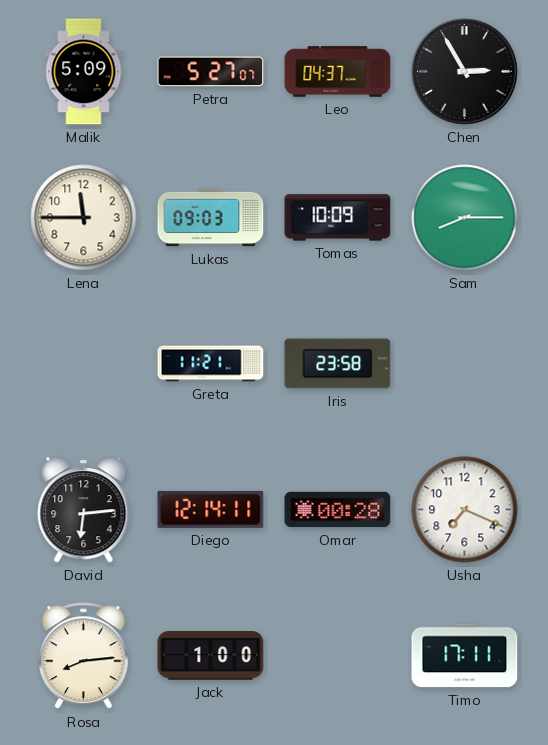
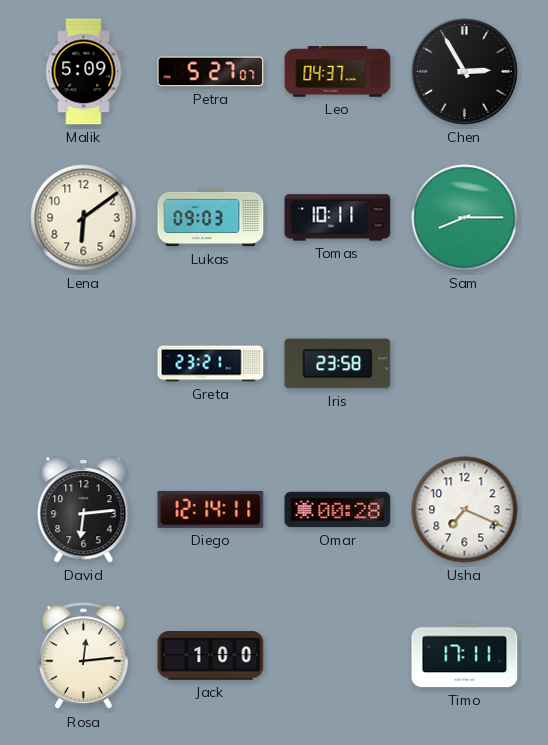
Lena: 11:45 -> 6:09 (84, 218)
Tomas: 10:09 -> 10:11 (338, 218)
Greta: 11:21 -> 23:21 (211, 364)
Rosa: 8:14 -> 12:14 (84, 656)
